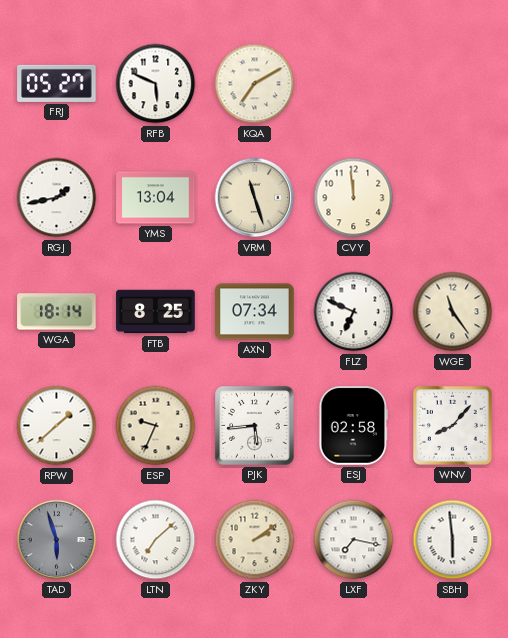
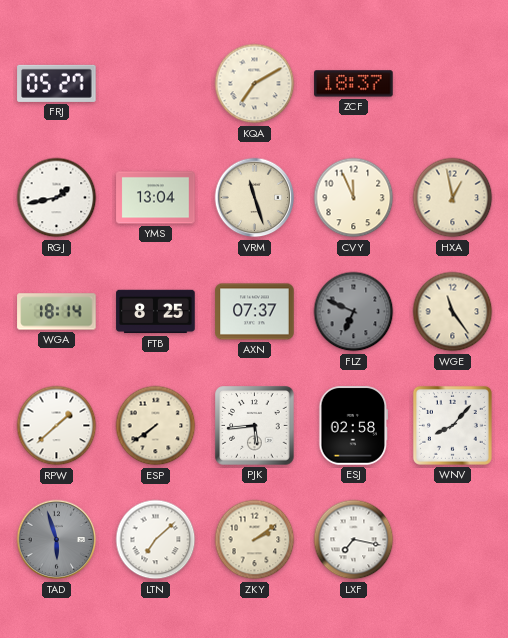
RFB: 5:49 -> none (156, 84)
ZCF: none -> 18:37 (354, 84)
CVY: 11:59 -> 11:56 (354, 198)
HXA: none -> 12:58 (453, 198)
AXN: 07:34 -> 07:37 (255, 312)
FLZ dial: white -> grey (354, 312)
ESP: 9:34 -> 7:39 (156, 426)
SBH: 5:59 -> none (453, 540)
